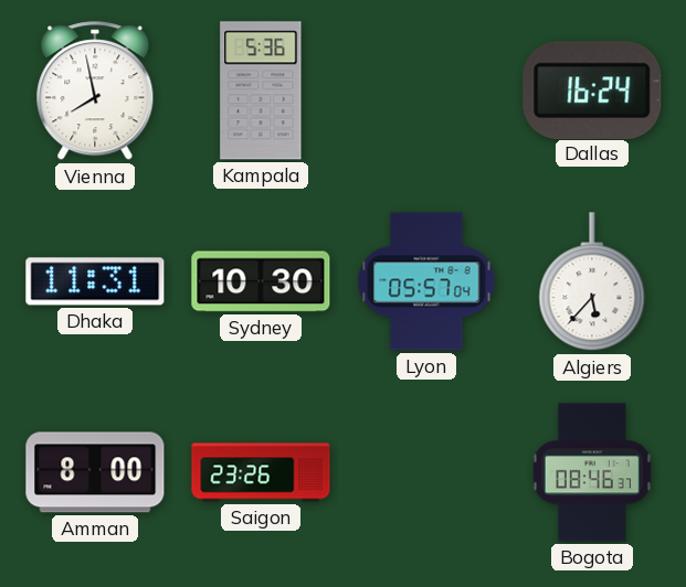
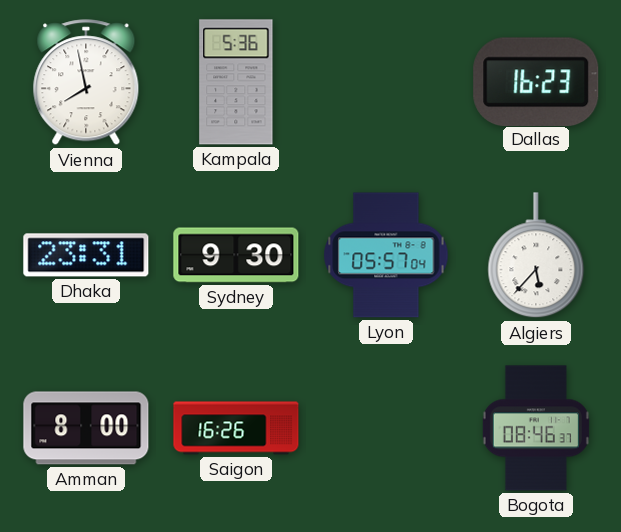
Dallas: 16:24 -> 16:23 (536, 81)
Dhaka: 11:31 -> 23:31 (86, 255)
Sydney: 10:30 -> 9:30 (236, 255)
Saigon: 23:26 -> 16:26 (236, 428)
